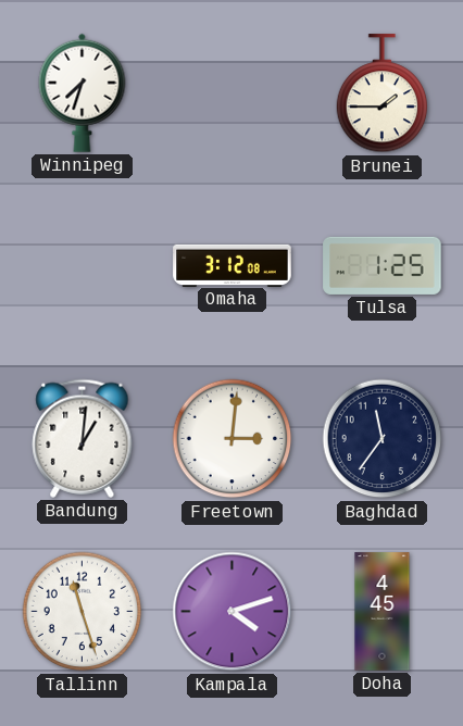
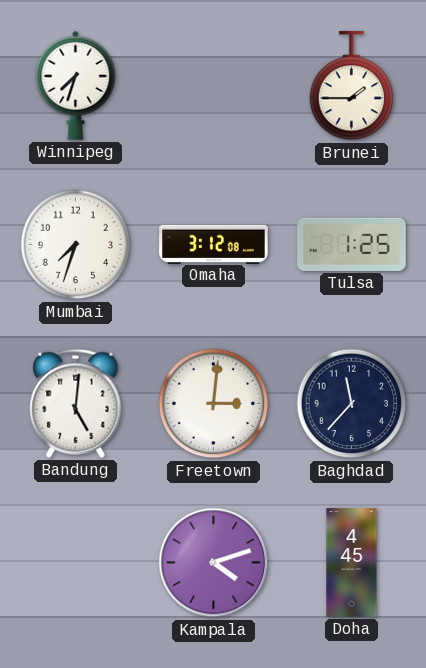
Mumbai: none -> 7:33 (76, 245)
Bandung: 1:01 -> 5:01 (76, 403)
Baghdad: 11:36 -> 11:37 (352, 404)
Tallinn: 11:27 -> none (83, 612)
